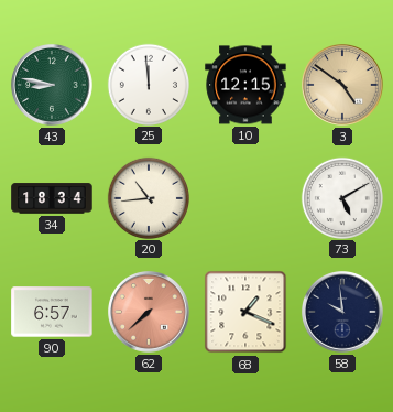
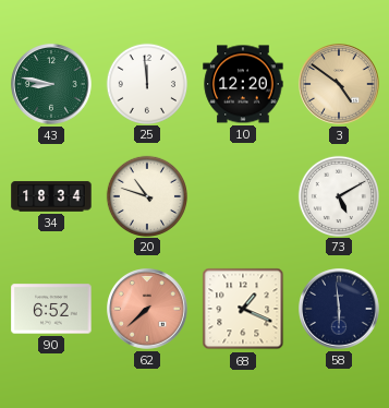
10: 12:15 -> 12:20 (243, 84)
20: 10:44 -> 10:48 (146, 195)
90: 6:57 -> 6:52 (51, 309)
58: 9:59 -> 5:59 (339, 309)
